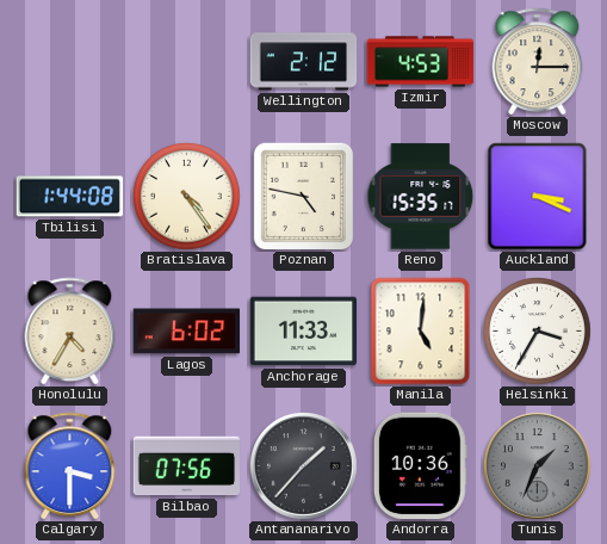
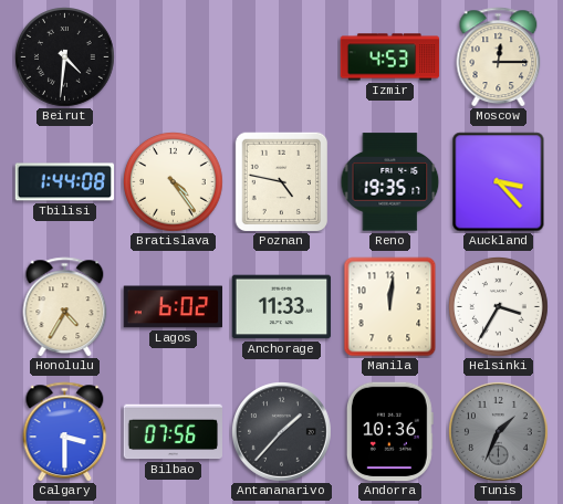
Beirut: none -> 4:31 (65, 57)
Wellington: 2:12 -> none (304, 62)
Reno: 15:35 -> 19:35 (390, 182)
Auckland: 3:19 -> 3:23 (499, 182)
Manila: 5:01 -> 12:01 (390, 307)
